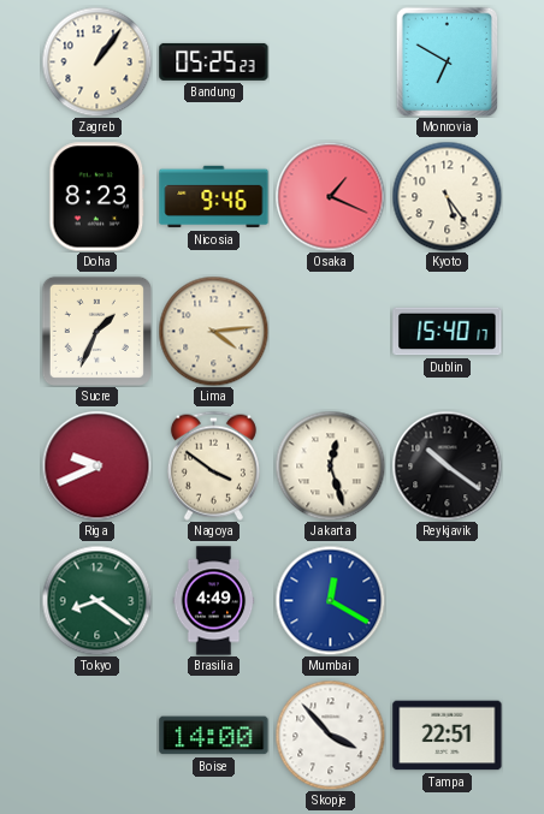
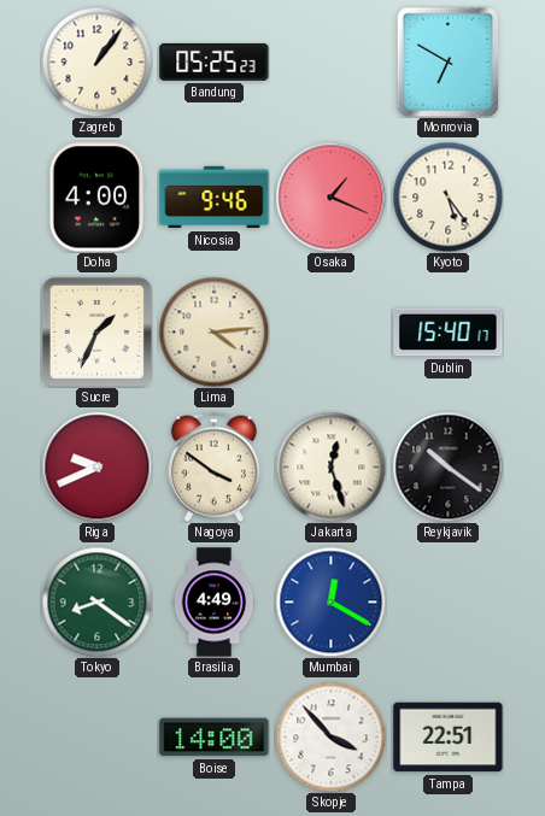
Doha: 8:23 -> 4:00 (98, 198)
